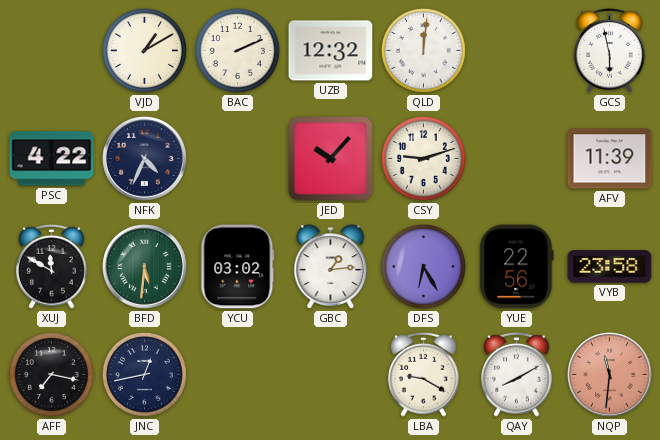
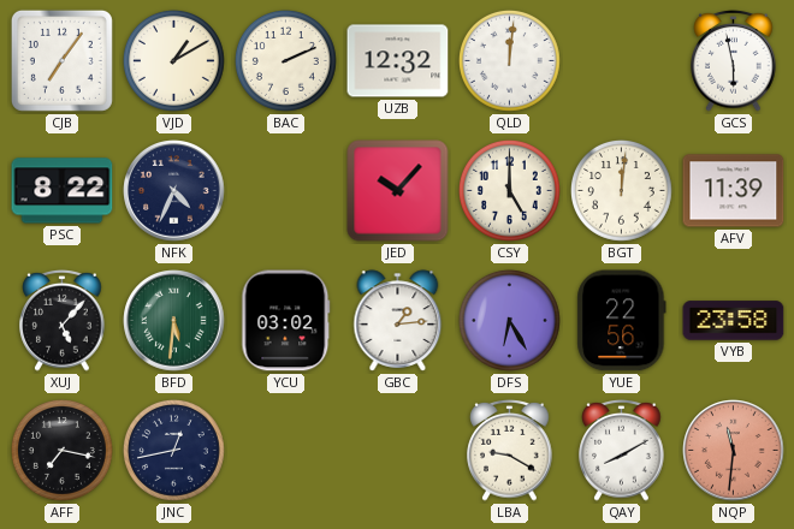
CJB: none -> 7:06 (61, 60)
PSC: 4:22 -> 8:22 (63, 191)
CSY: 9:12 -> 5:00 (509, 190)
BGT: none -> 12:01 (621, 190)
XUJ: 11:50 -> 5:07 (63, 320)
